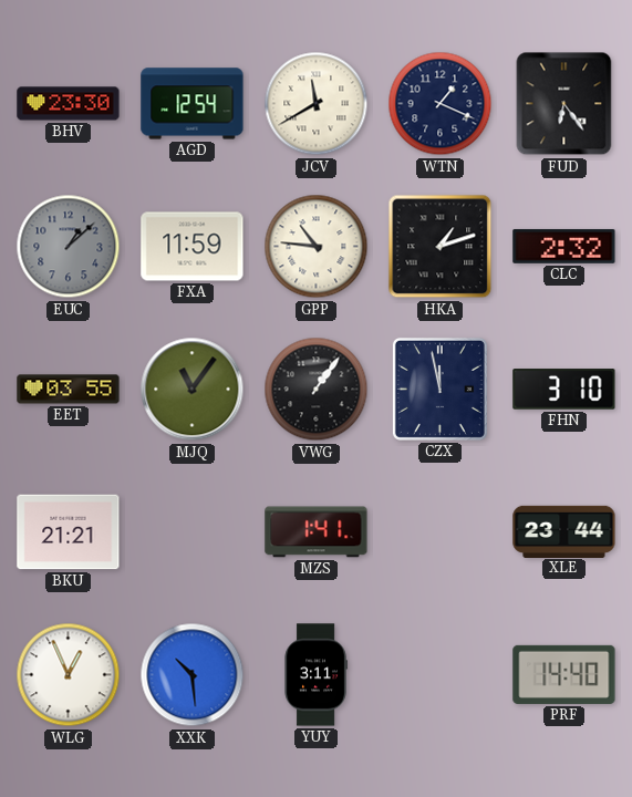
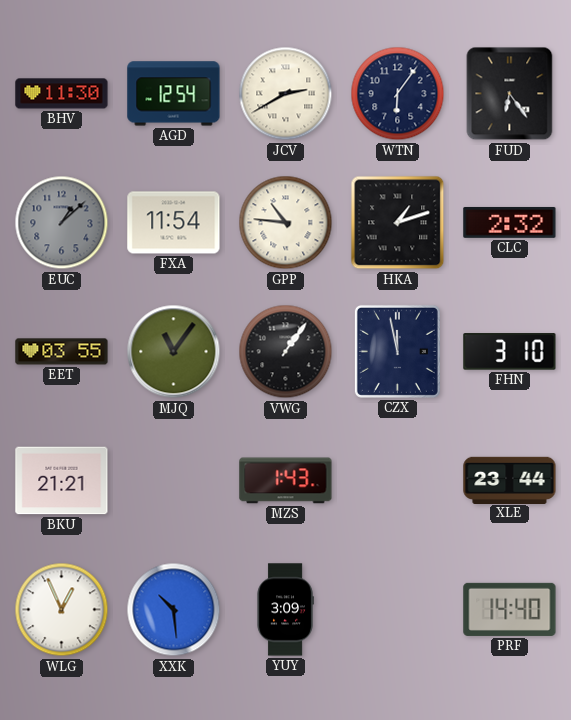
BHV: 23:30 -> 11:30 (62, 94)
JCV: 11:40 -> 2:40 (286, 94)
WTN: 1:19 -> 6:06 (398, 94)
FXA: 11:59 -> 11:54 (174, 223)
MZS: 1:41 -> 1:43 (286, 481)
YUY: 3:11 -> 3:09 (285, 610)
